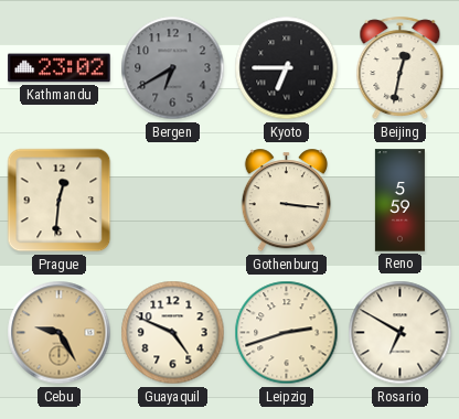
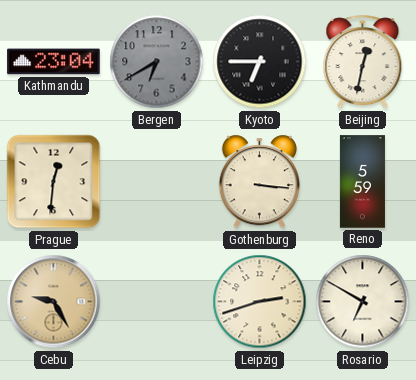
Kathmandu: 23:02 -> 23:04 (54, 62)
Guayaquil: 4:49 -> none (173, 333)
